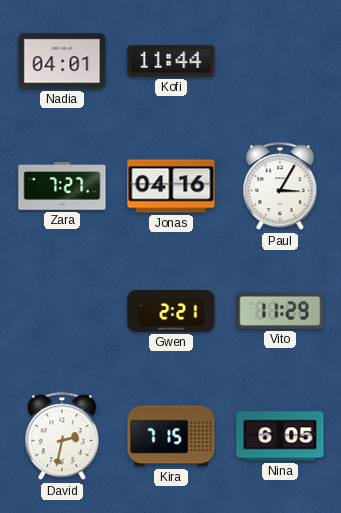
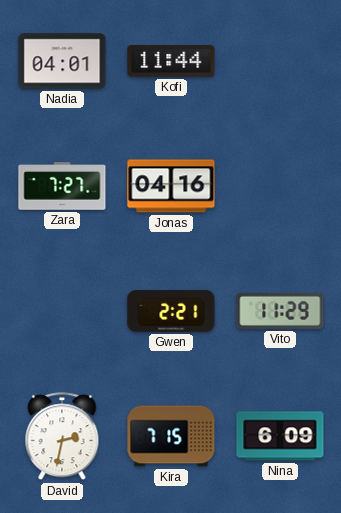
Paul: 3:05 -> none (280, 187)
Nina: 6:05 -> 6:09 (280, 436)
